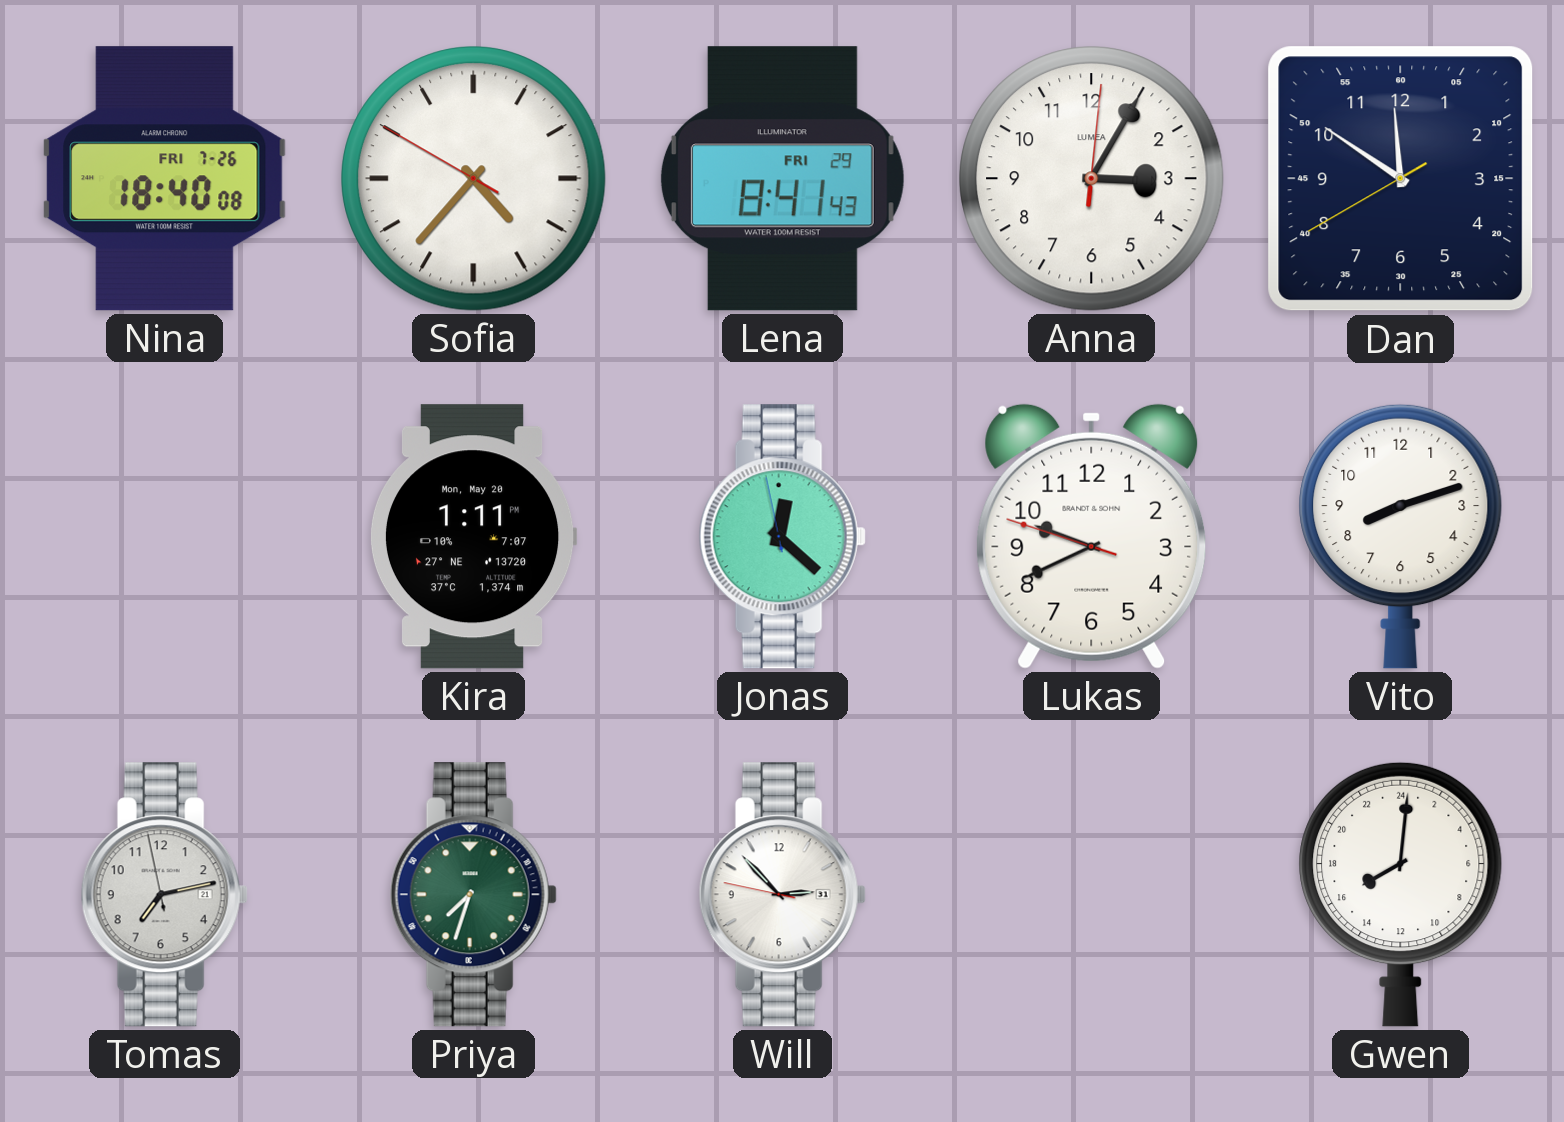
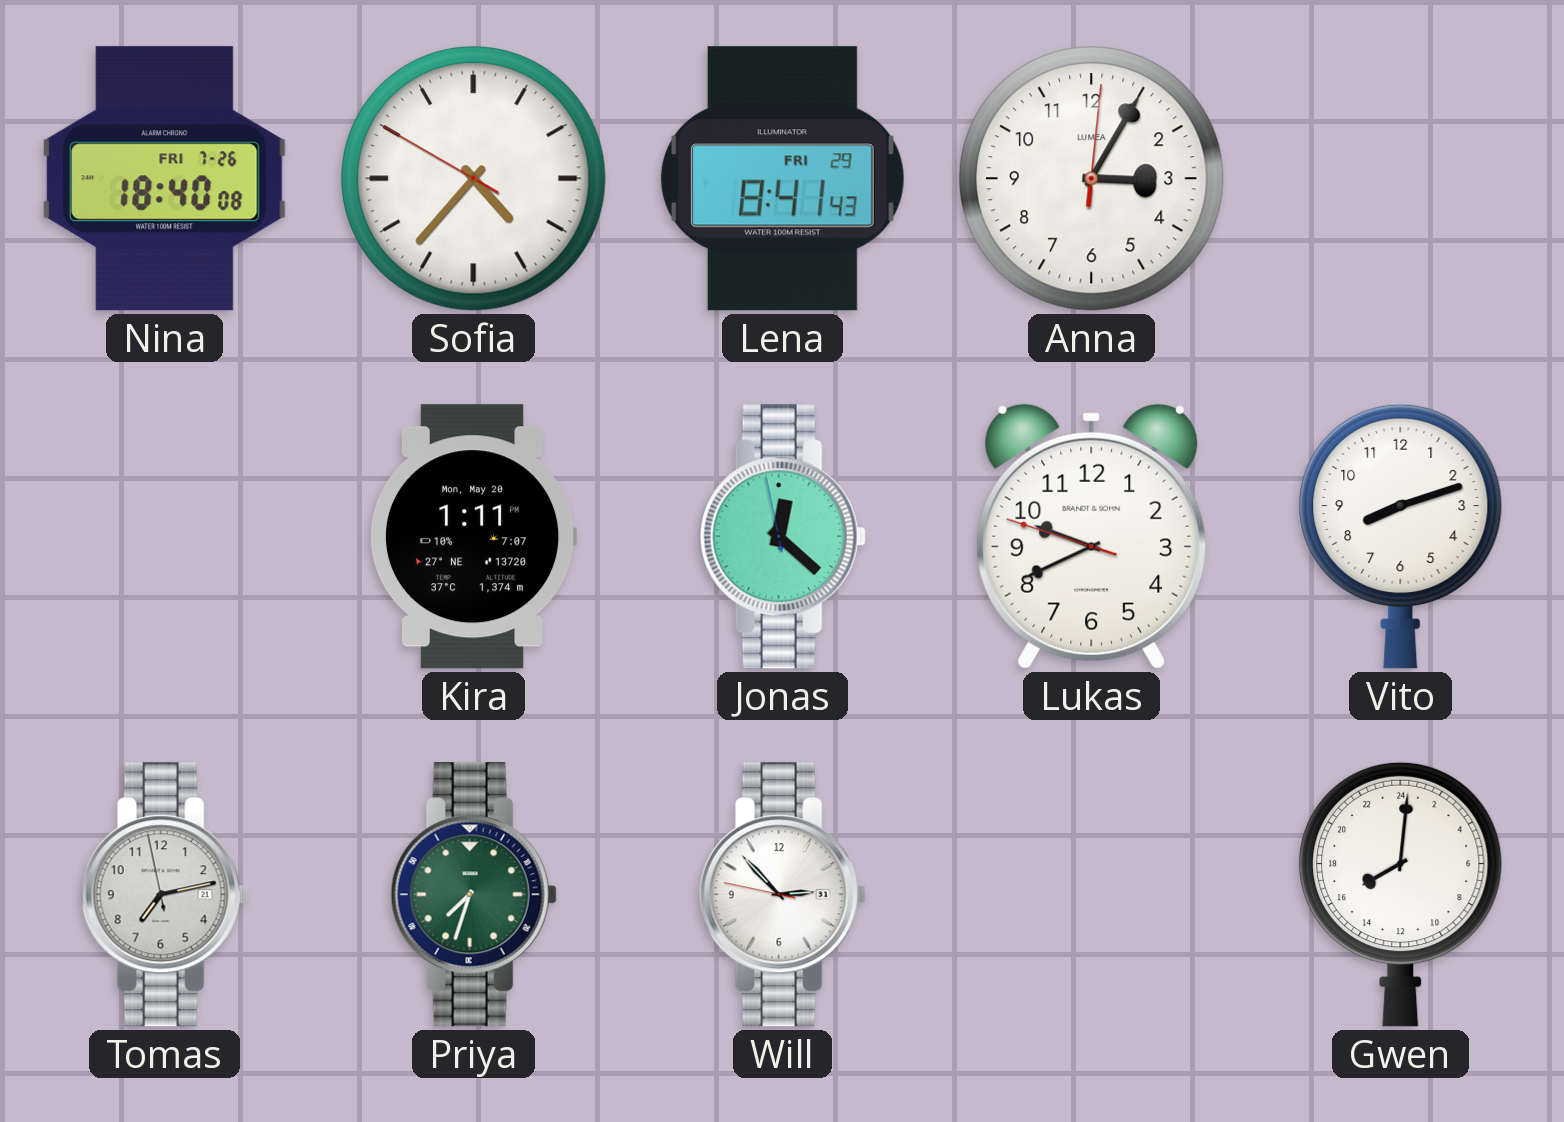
Dan: 11:50 -> none (1401, 179)
